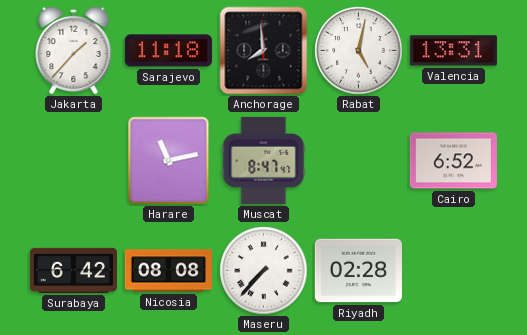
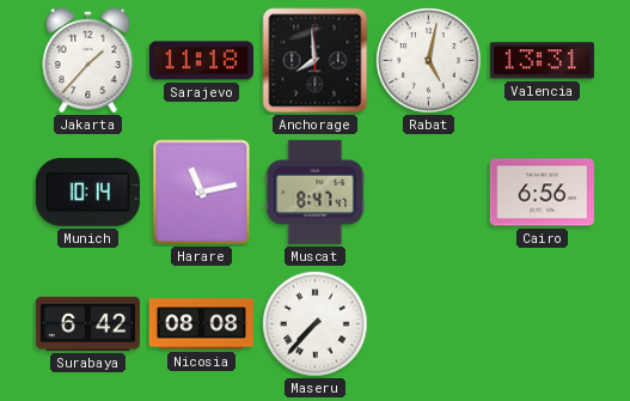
Munich: none -> 10:14 (87, 192)
Cairo: 6:52 -> 6:56 (542, 193)
Riyadh: 02:28 -> none (358, 271)
